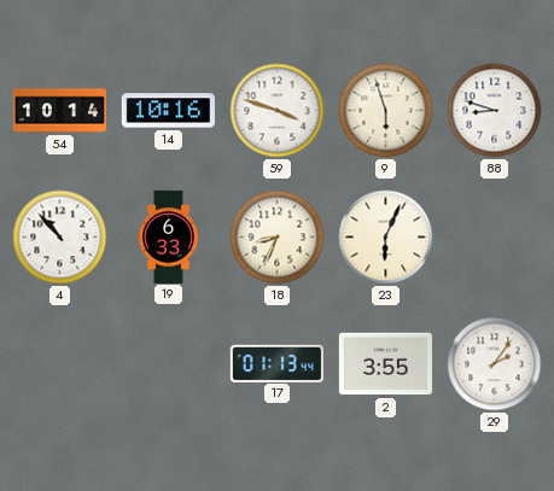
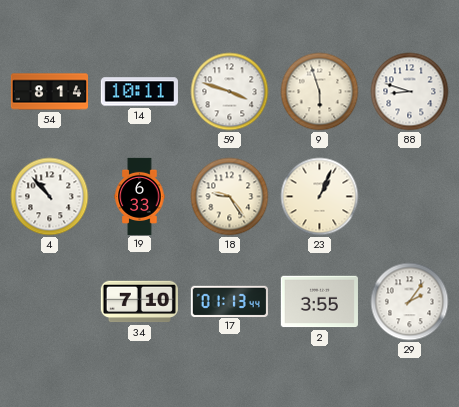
54: 10:14 -> 8:14 (49, 92)
14: 10:16 -> 10:11 (139, 92)
18: 8:34 -> 9:24 (230, 197)
23: 6:04 -> 1:04 (320, 197)
34: none -> 7:10 (139, 302)
